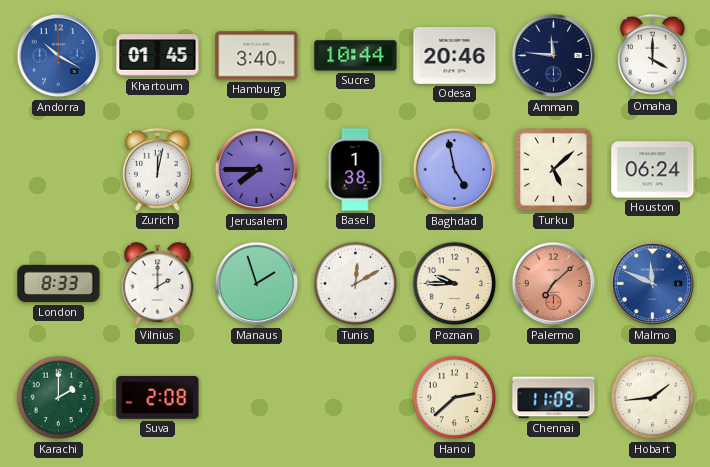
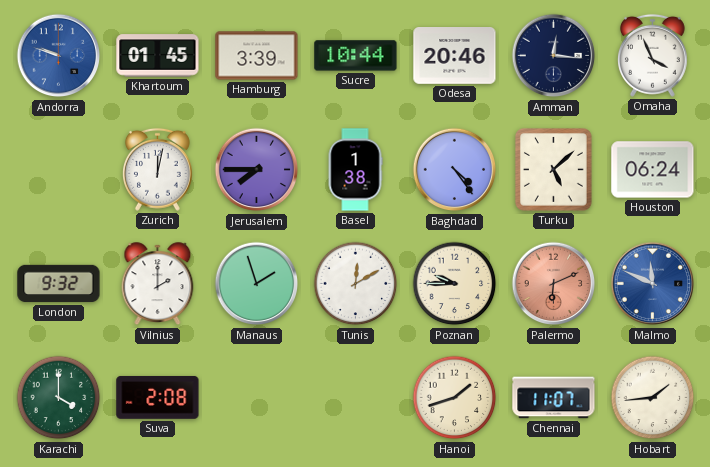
Andorra: 10:20 -> 9:48 (59, 56)
Hamburg: 3:40 -> 3:39 (257, 56)
Amman: 11:46 -> 12:16 (554, 56)
Omaha: 4:00 -> 3:56 (652, 55)
Baghdad: 4:58 -> 4:24 (455, 170)
London: 8:33 -> 9:32 (59, 284)
Palermo: 7:08 -> 6:11 (554, 284)
Karachi: 2:00 -> 4:00 (59, 398)
Hanoi: 2:38 -> 1:42 (455, 398)
Chennai: 11:09 -> 11:07 (554, 398)
